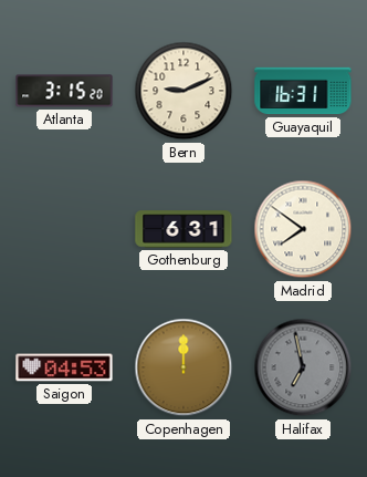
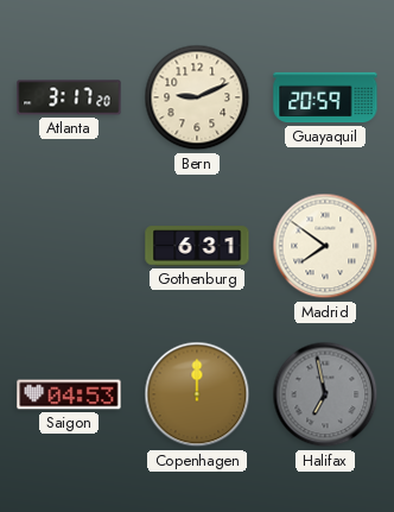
Atlanta: 3:15 -> 3:17 (69, 97)
Guayaquil: 16:31 -> 20:59 (325, 97)
